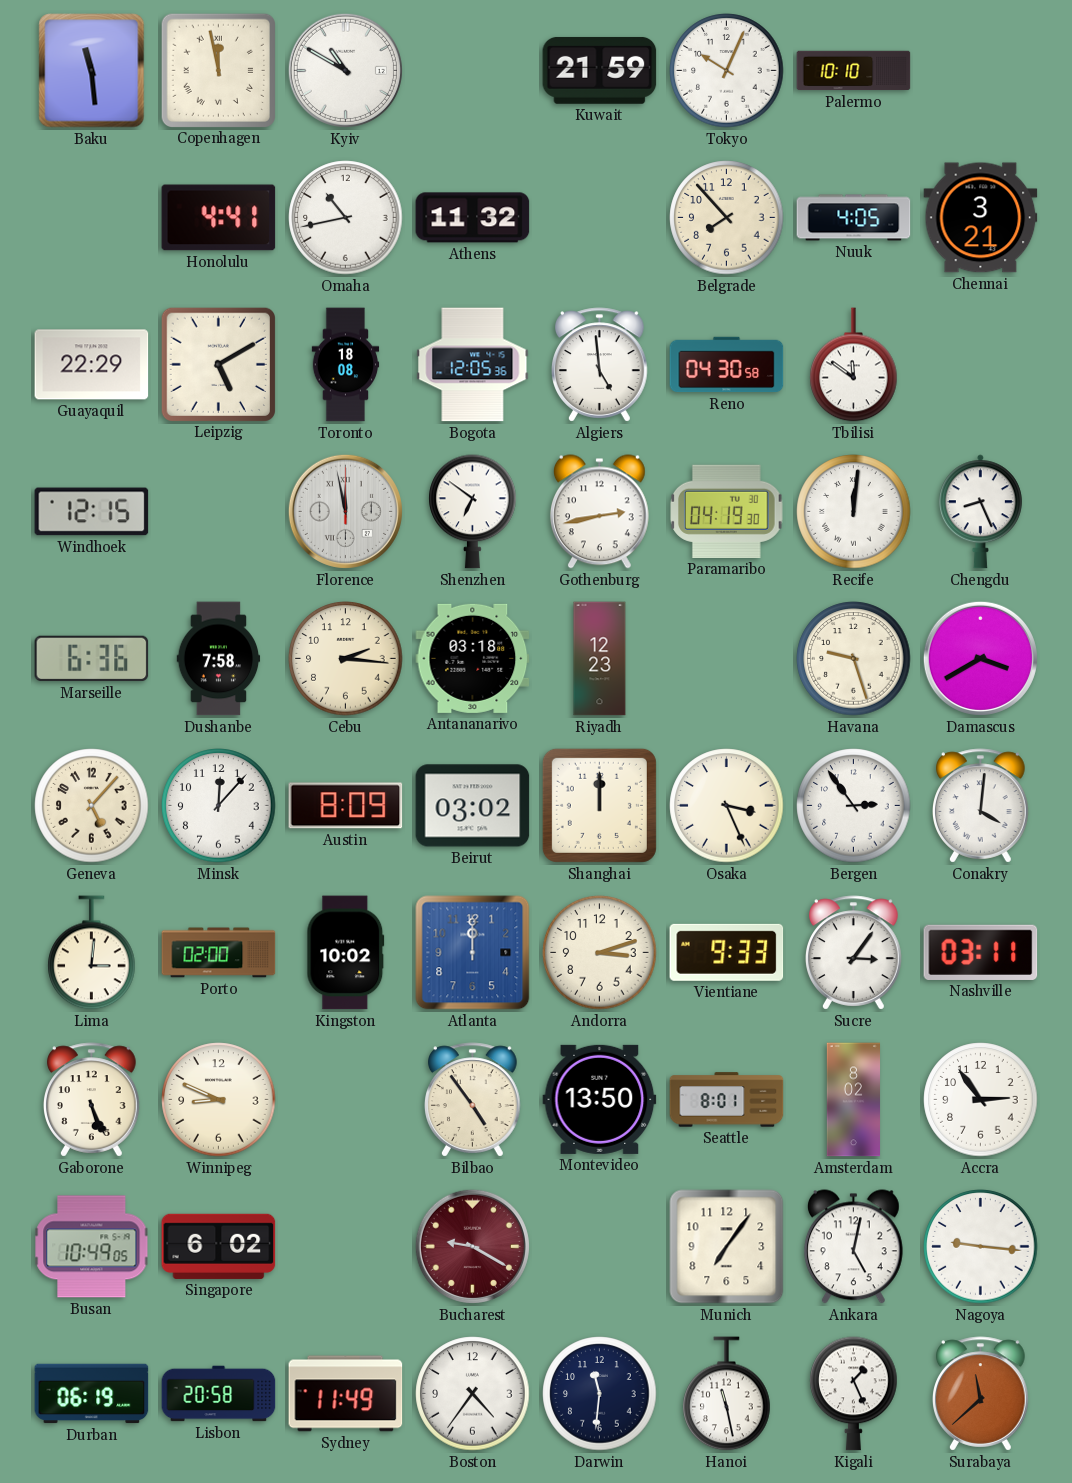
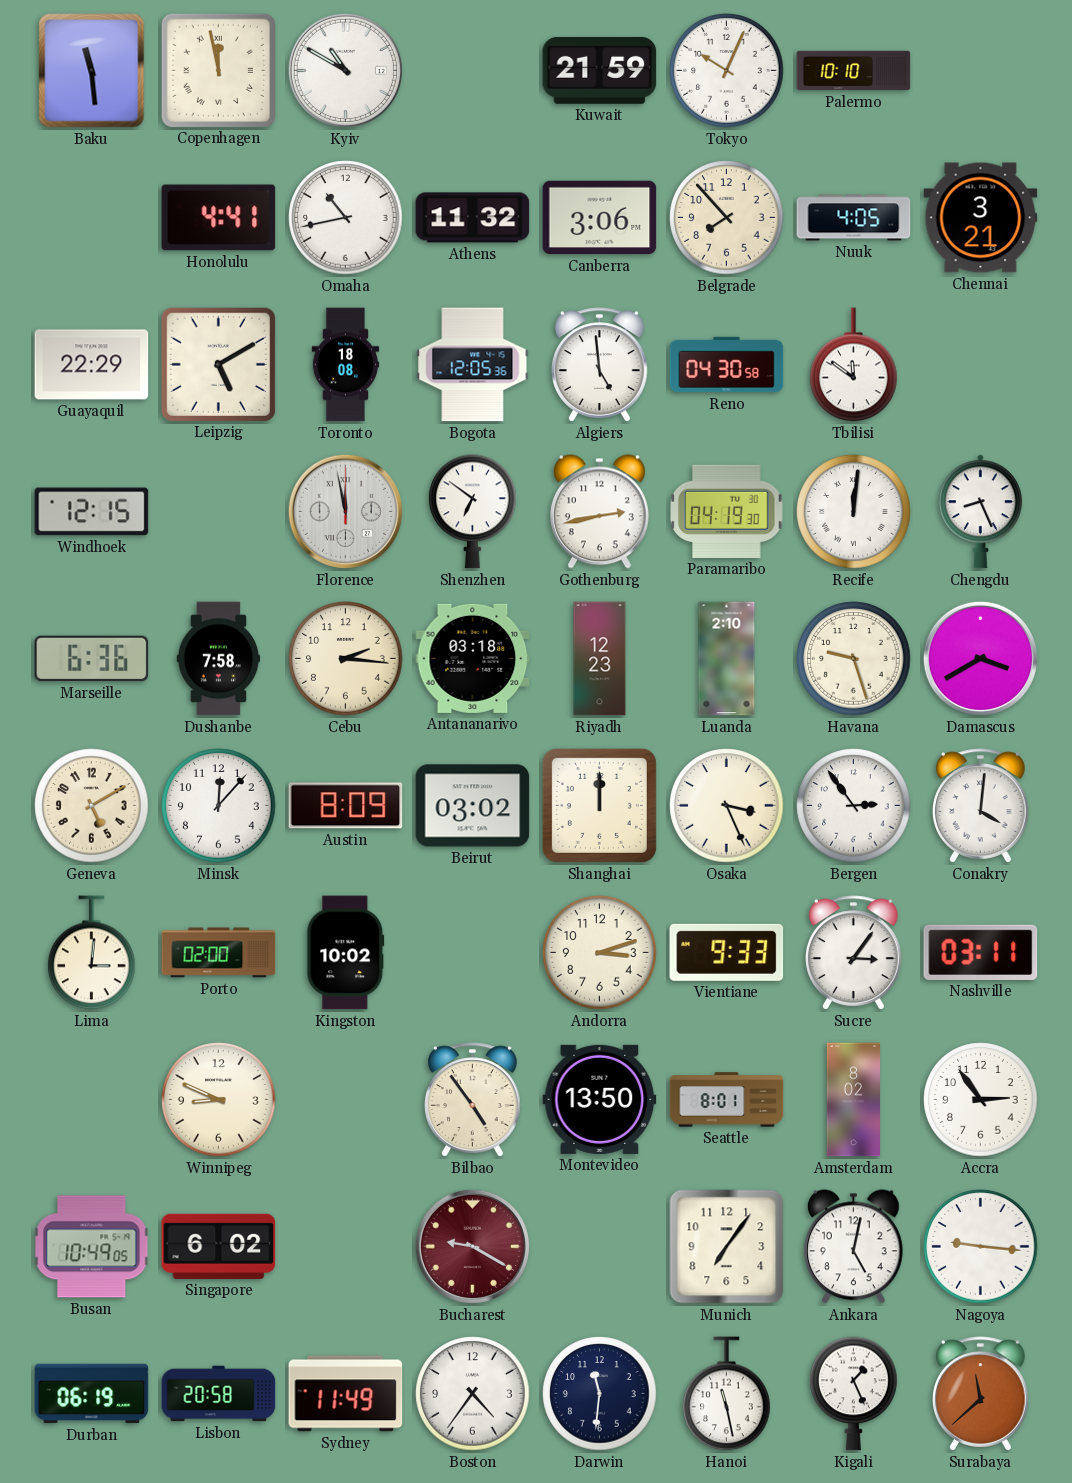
Canberra: none -> 3:06 (600, 218)
Luanda: none -> 2:10 (727, 659)
Geneva: 5:07 -> 5:10 (92, 806)
Atlanta: 12:00 -> none (473, 953)
Gaborone: 5:26 -> none (92, 1100)
